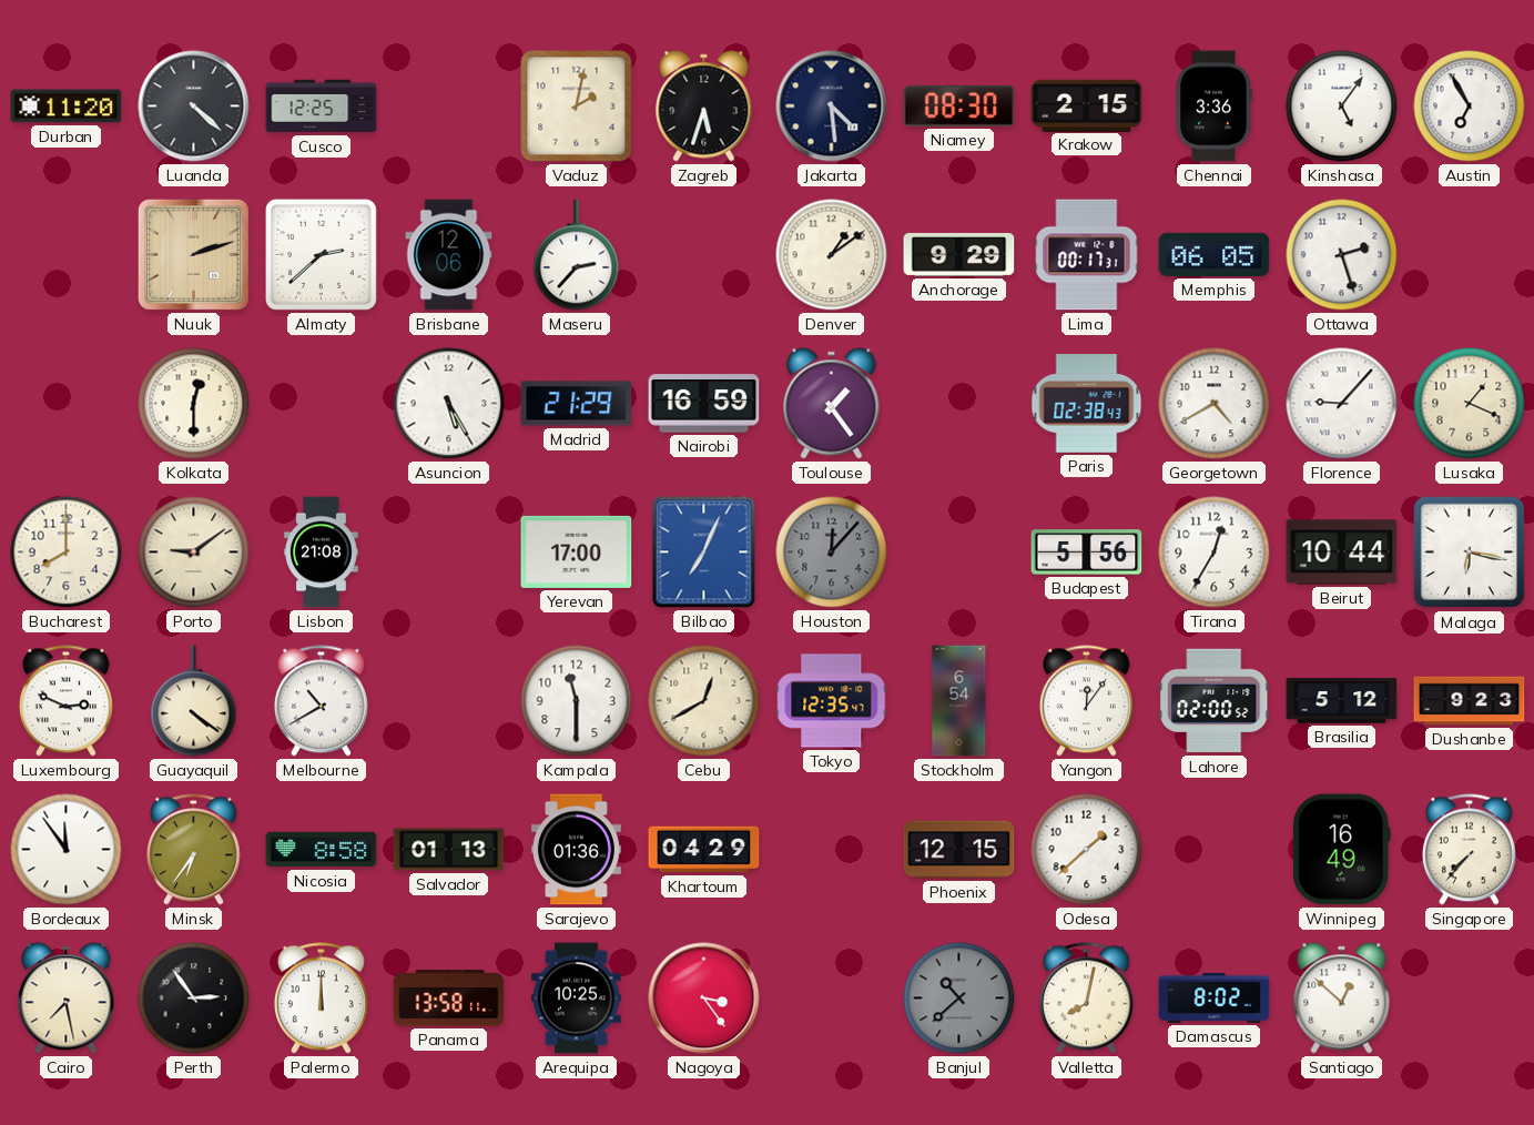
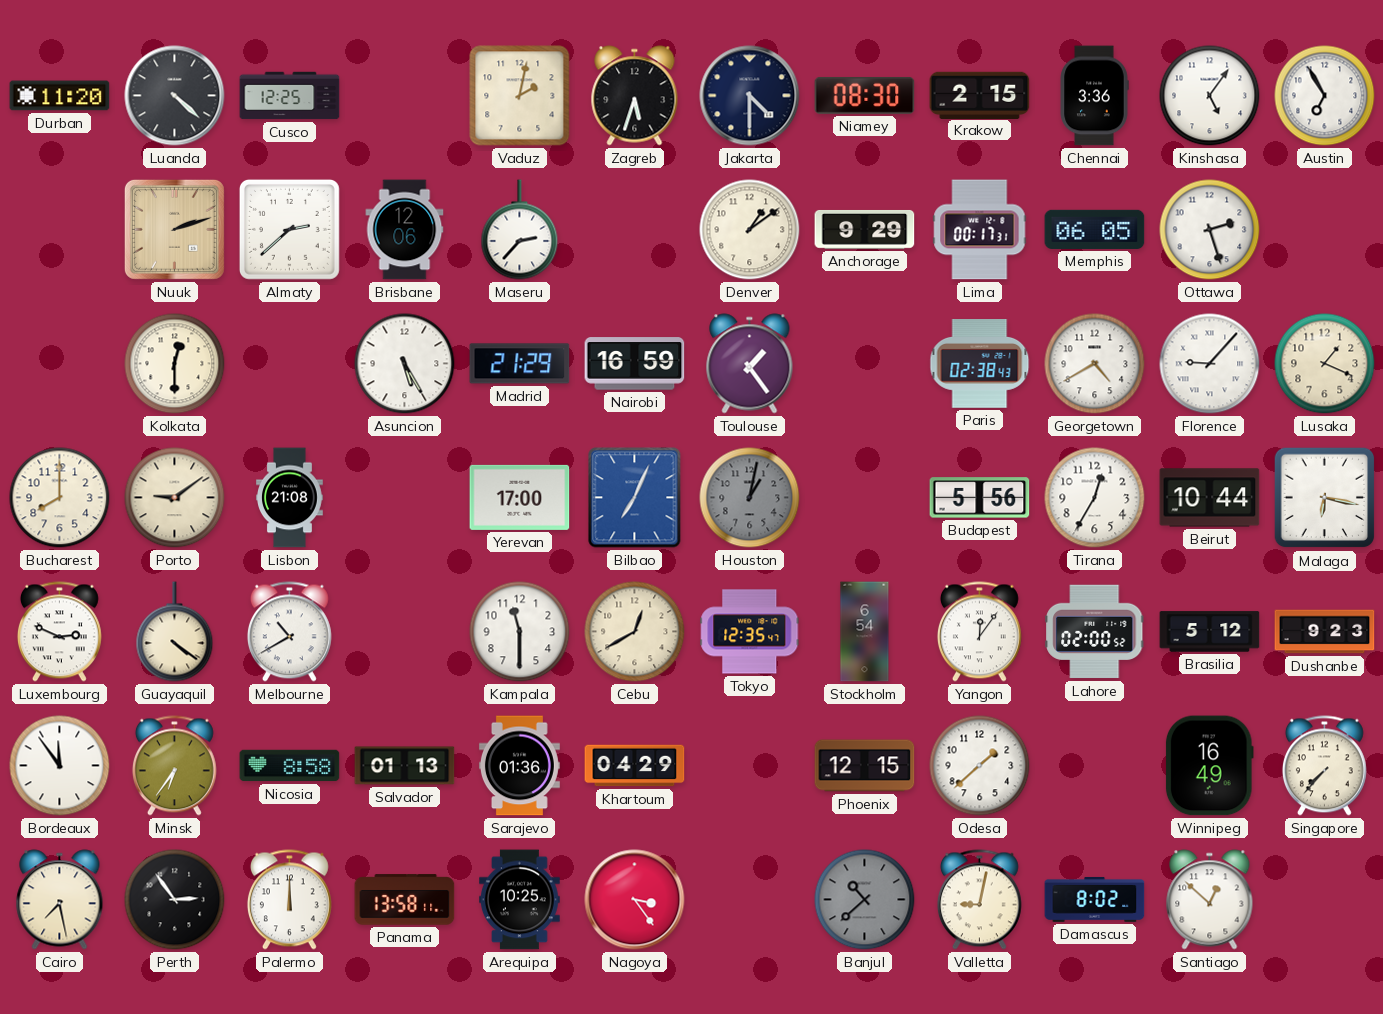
Jakarta: 4:29 -> 4:30 (750, 96)
Houston: 12:07 -> 1:02 (750, 498)
Valletta: 8:02 -> 9:02 (979, 900)
